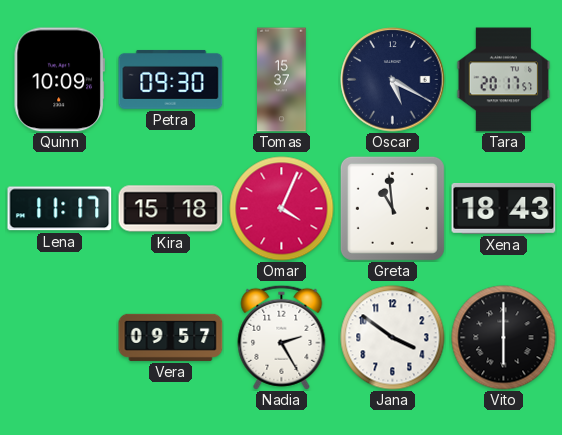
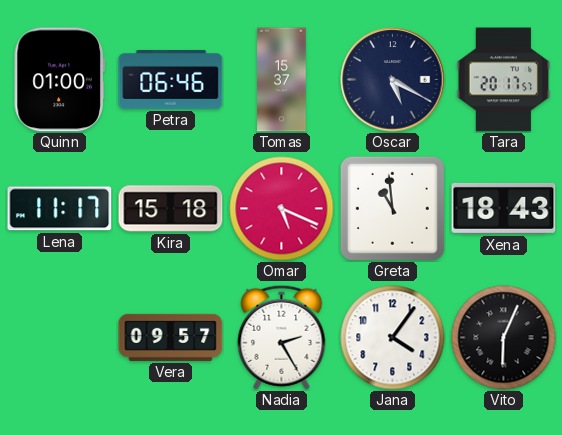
Quinn: 10:09 -> 01:00 (59, 80)
Petra: 09:30 -> 06:46 (171, 80)
Omar: 4:04 -> 5:19 (282, 209)
Jana: 3:51 -> 4:06 (393, 338)
Vito: 6:00 -> 6:04 (504, 338)
